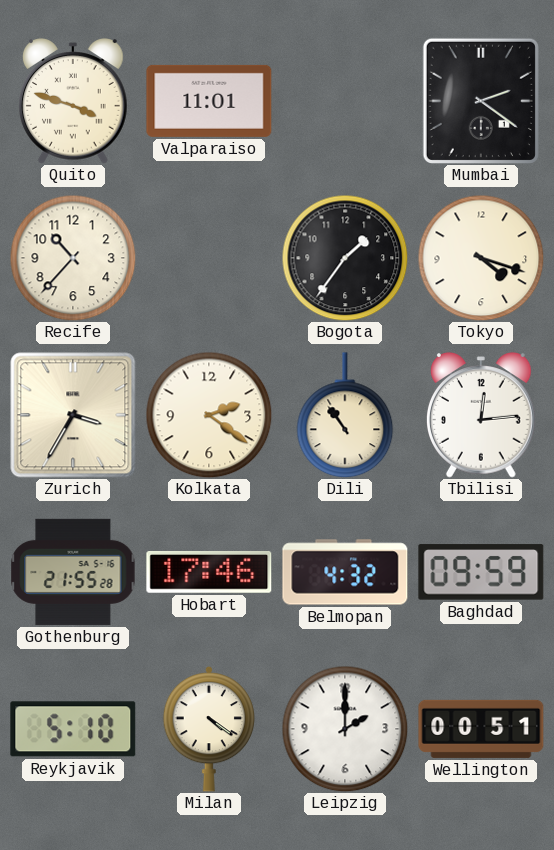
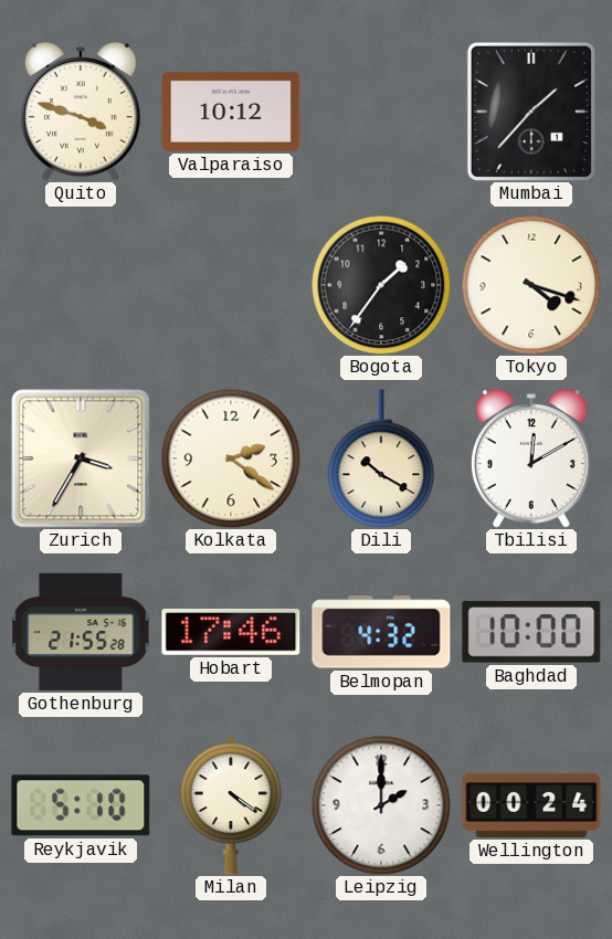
Valparaiso: 11:01 -> 10:12 (231, 112)
Mumbai: 2:21 -> 1:37 (531, 112)
Recife: 10:37 -> none (73, 258)
Dili: 10:54 -> 10:20 (381, 458)
Tbilisi: 12:14 -> 12:10 (532, 458)
Baghdad: 09:59 -> 10:00 (531, 632)
Wellington: 00:51 -> 00:24 (531, 805)
